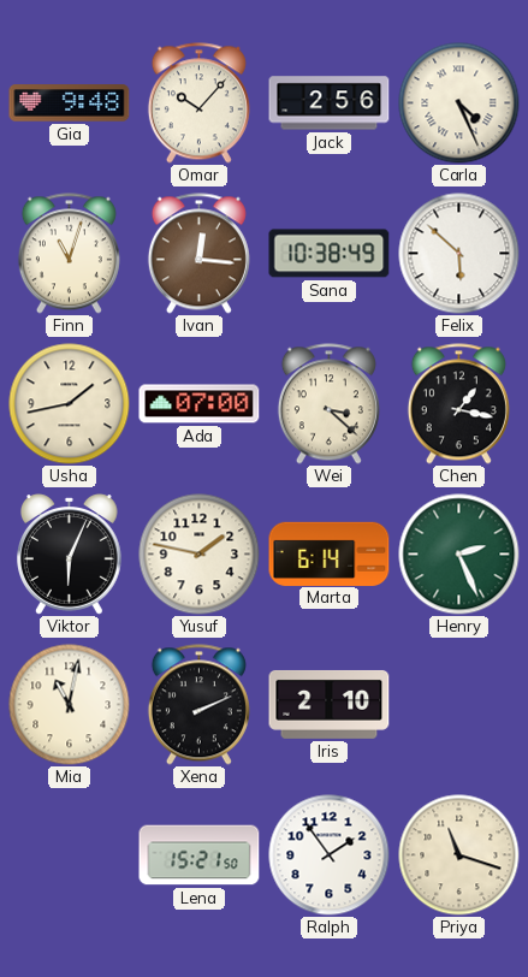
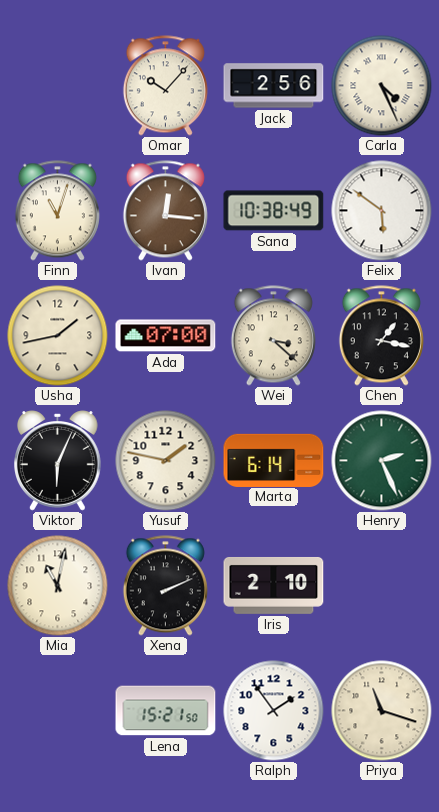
Gia: 9:48 -> none (70, 103)
Felix: 5:52 -> 5:51 (382, 211)
